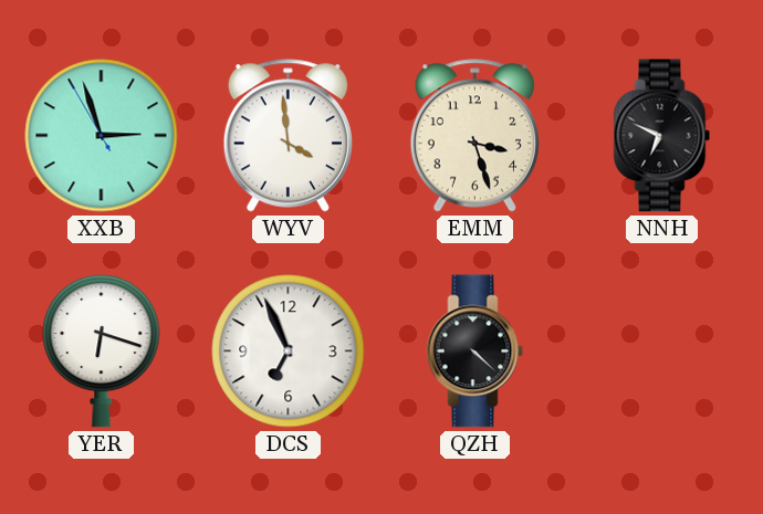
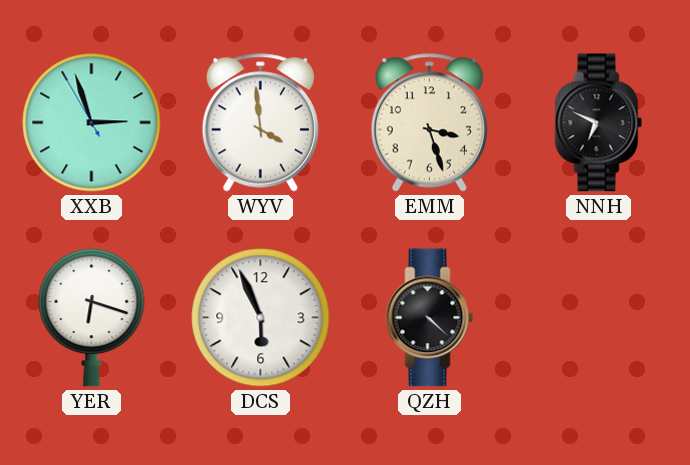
DCS: 6:56 -> 5:56 (261, 318)
